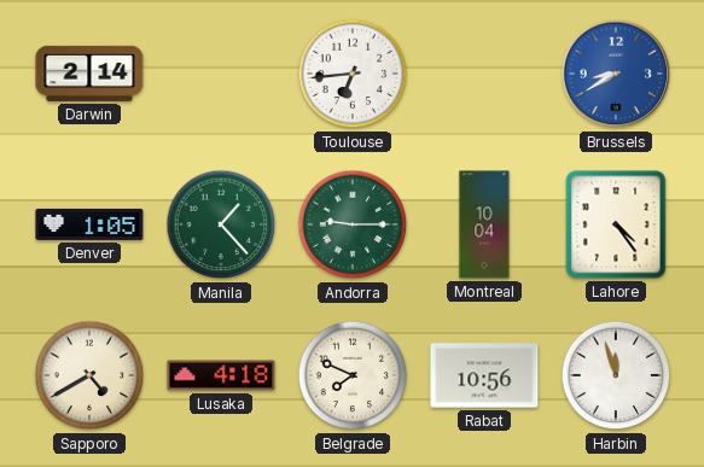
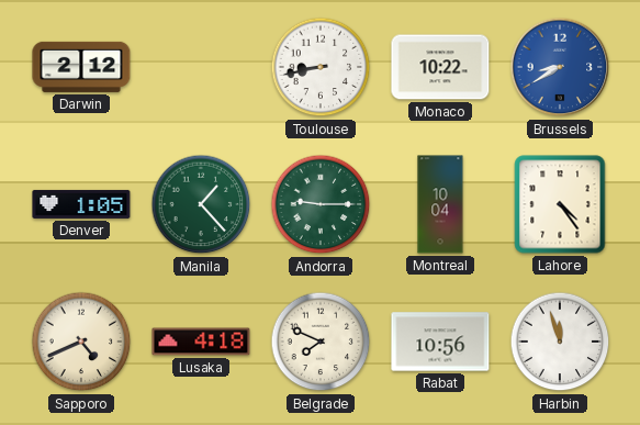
Darwin: 2:14 -> 2:12 (81, 67)
Toulouse: 6:44 -> 8:43 (321, 67)
Monaco: none -> 10:22 (440, 67)
Sapporo: 4:40 -> 4:41 (81, 342)
